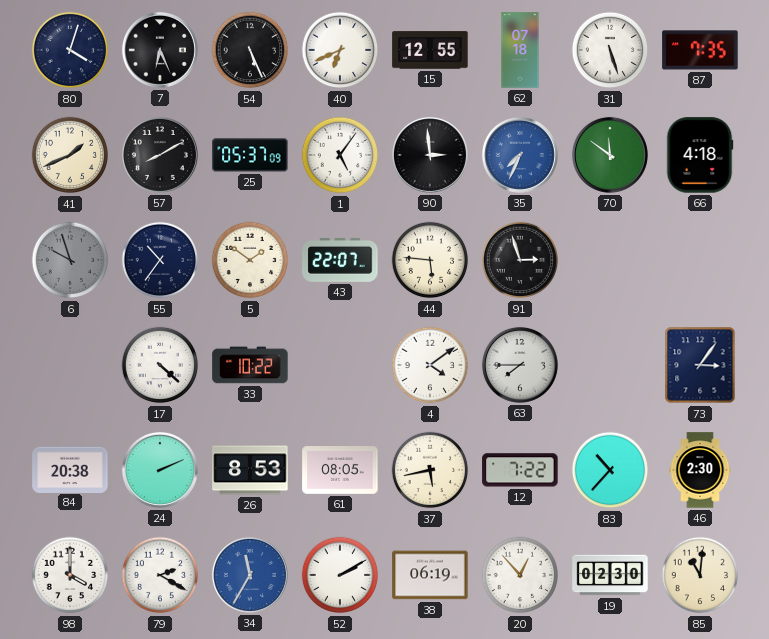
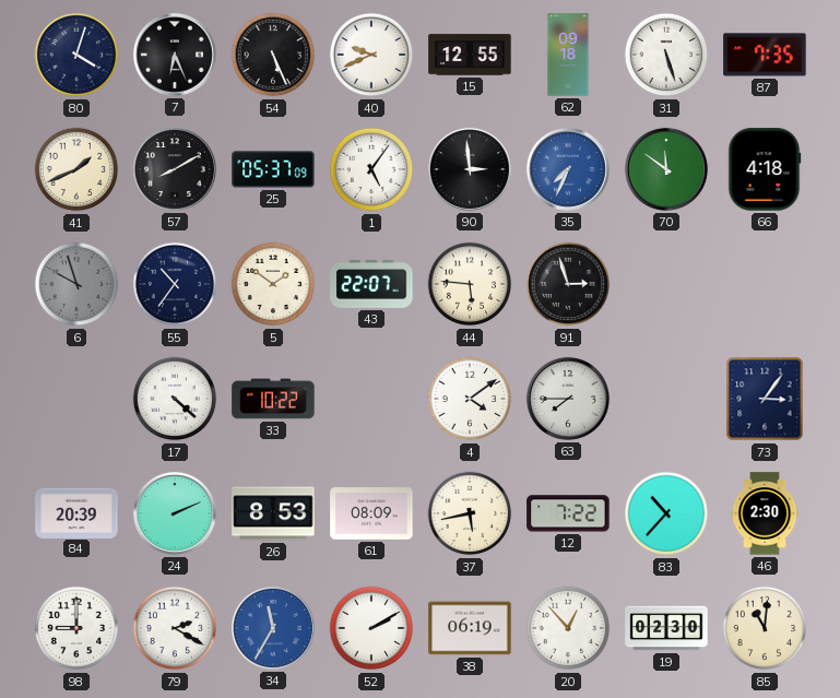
40: 6:41 -> 9:41 (371, 55)
62: 07:18 -> 09:18 (568, 55)
84: 20:38 -> 20:39 (76, 512)
61: 08:05 -> 08:09 (371, 514)
98: 4:00 -> 9:00 (76, 628)
